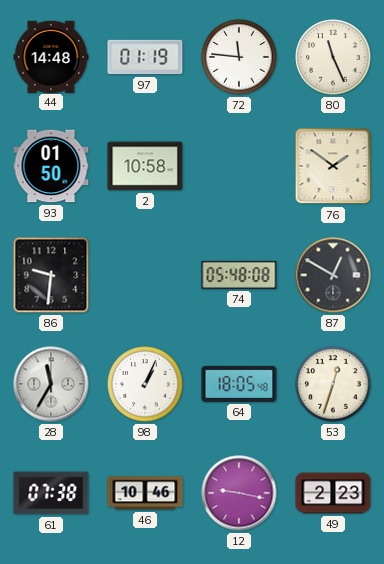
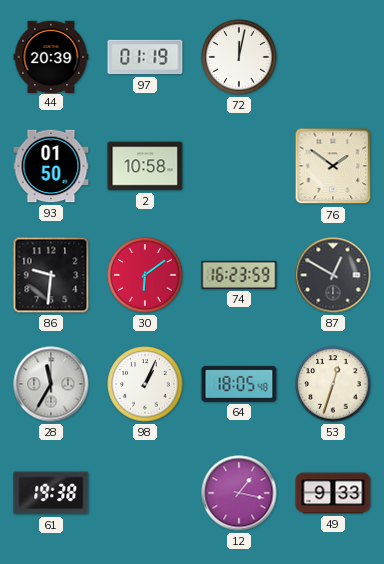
44: 14:48 -> 20:39 (51, 56)
72: 11:46 -> 12:02 (239, 57)
80: 11:26 -> none (333, 57)
30: none -> 6:09 (145, 275)
74: 05:48 -> 16:23 (239, 275)
61: 07:38 -> 19:38 (51, 493)
46: 10:46 -> none (145, 493)
12: 9:17 -> 1:17 (239, 493)
49: 2:23 -> 9:33 (333, 493)
